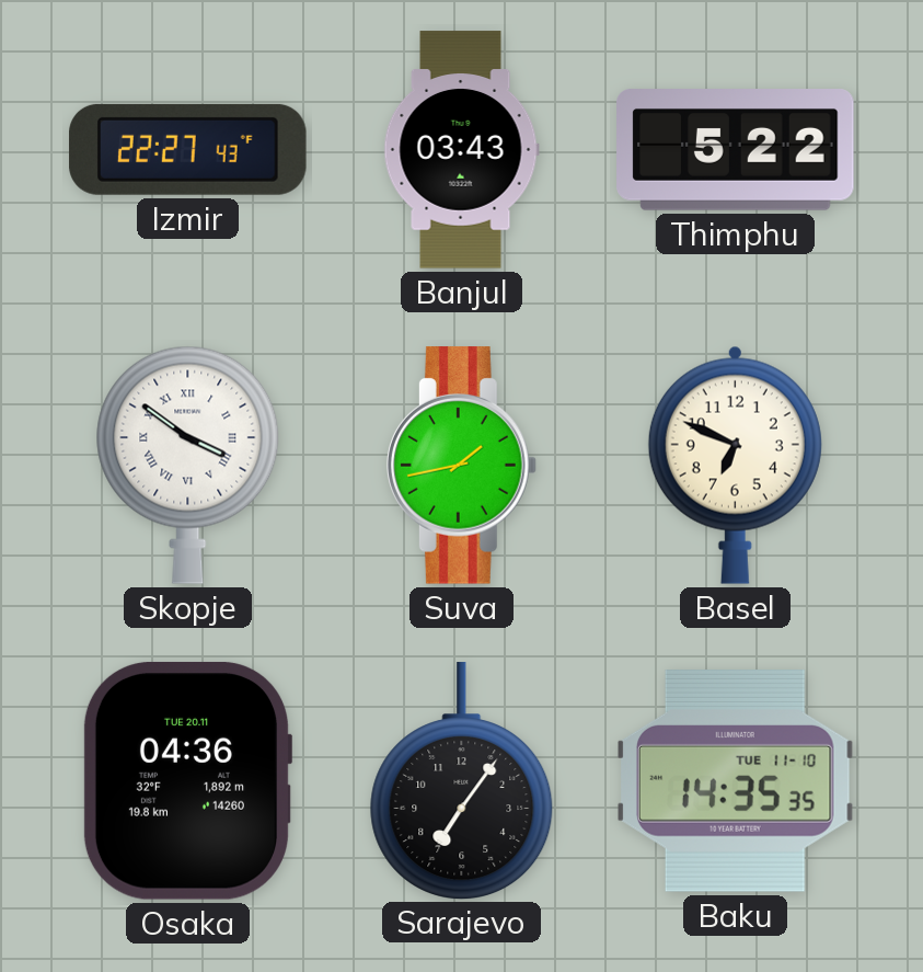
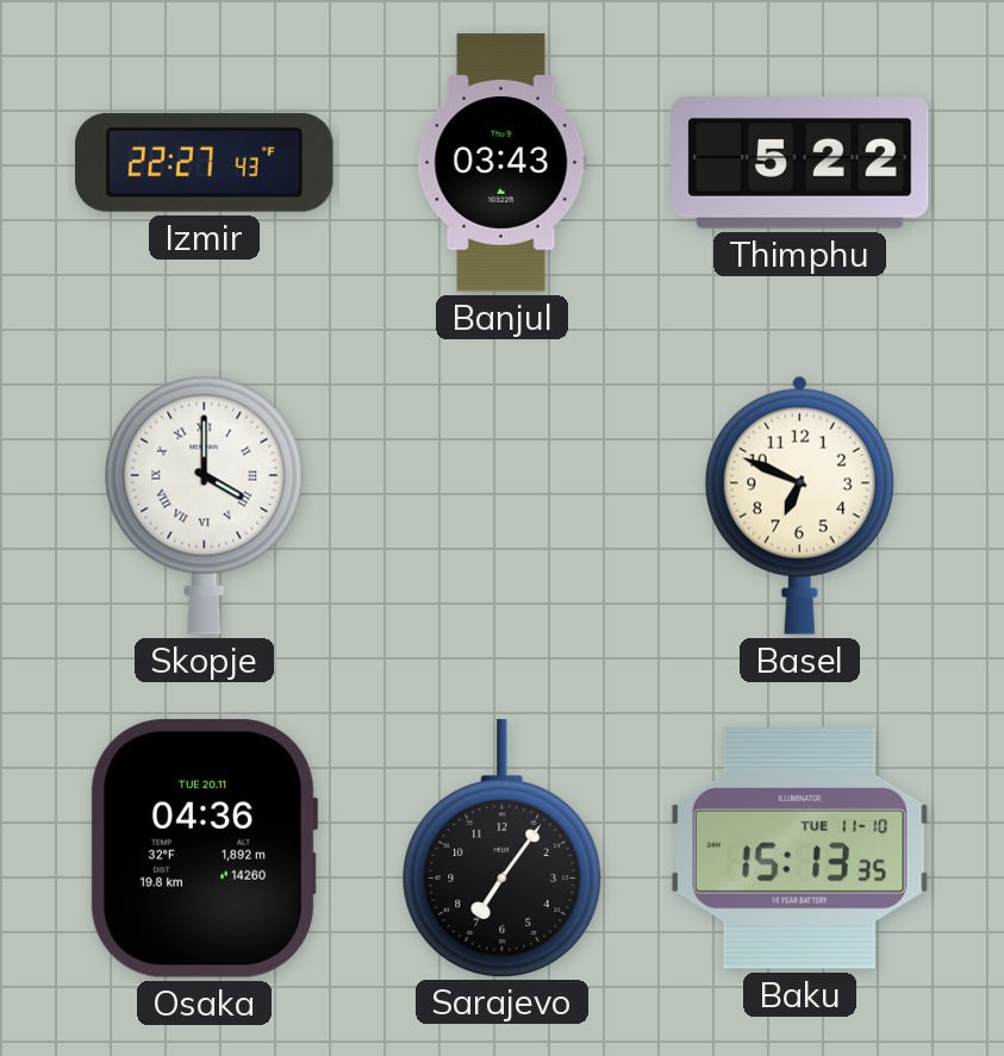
Skopje: 3:51 -> 4:00 (205, 505)
Suva: 1:43 -> none (461, 466)
Baku: 14:35 -> 15:13 (800, 848)
